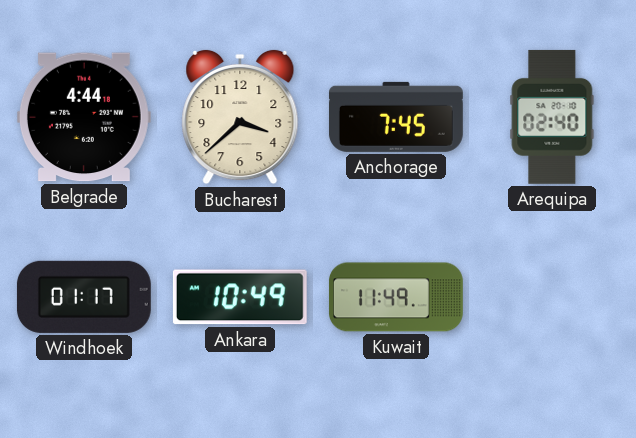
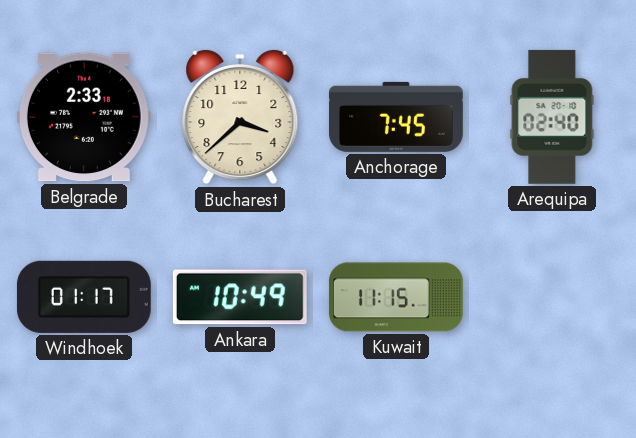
Belgrade: 4:44 -> 2:33 (84, 117)
Kuwait: 11:49 -> 11:15 (396, 297)
